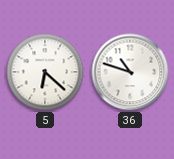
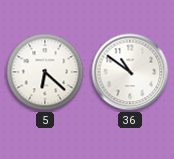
36: 10:48 -> 10:51 (130, 72)
